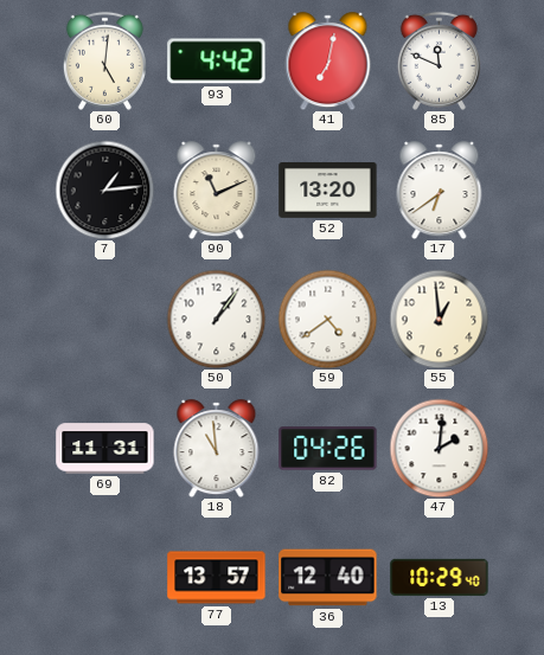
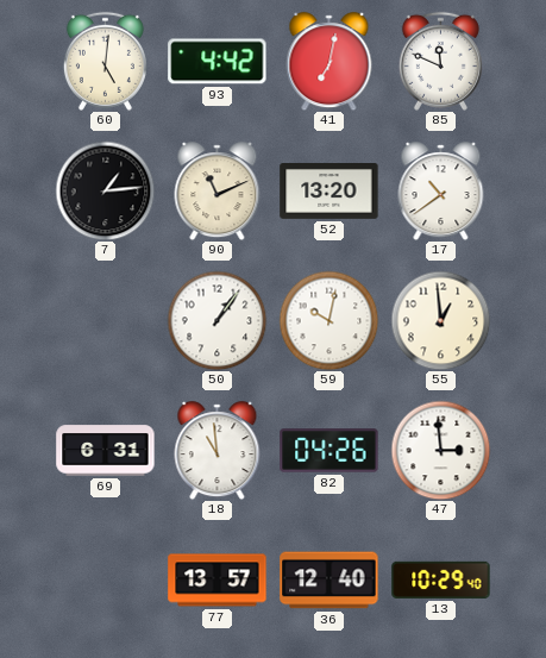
17: 6:39 -> 10:39 (441, 192)
59: 4:39 -> 10:02 (328, 320)
69: 11:31 -> 6:31 (106, 451)
47: 2:01 -> 2:59 (440, 450)
